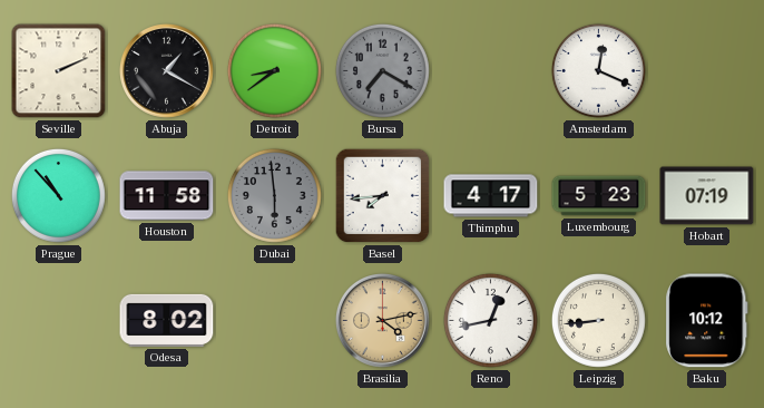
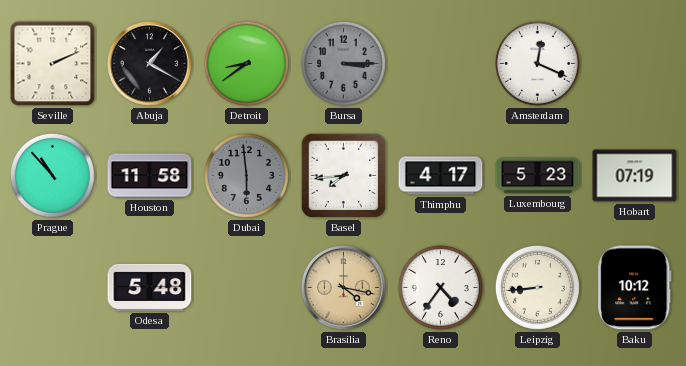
Bursa: 7:20 -> 3:15 (343, 63)
Odesa: 8:02 -> 5:48 (150, 287)
Brasilia: 4:13 -> 4:17 (344, 288)
Reno: 12:43 -> 4:36 (440, 287)
